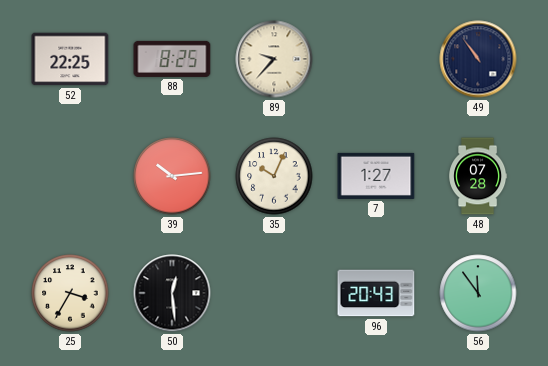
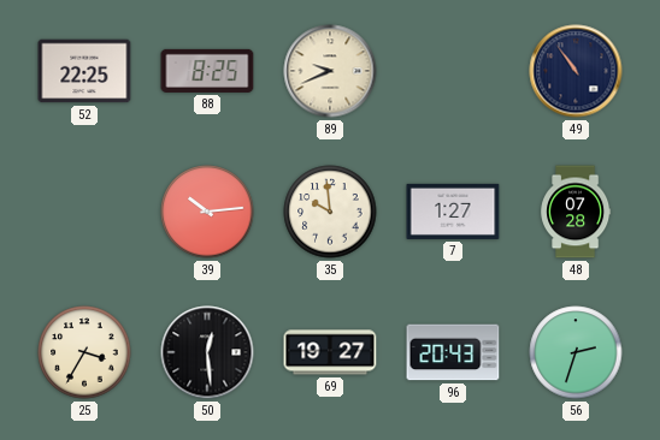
89: 9:37 -> 9:41 (330, 71)
35: 10:04 -> 9:59 (330, 212)
69: none -> 19:27 (330, 352)
56: 11:54 -> 2:33 (576, 352)
